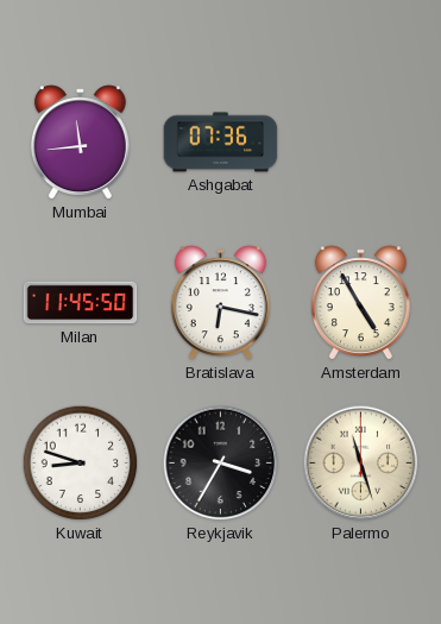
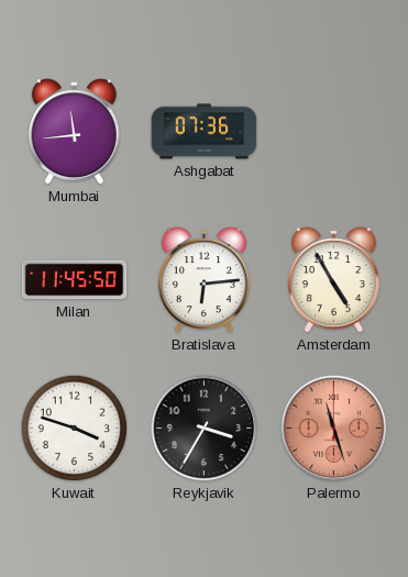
Bratislava: 6:17 -> 6:14 (203, 280)
Kuwait: 8:48 -> 3:48 (75, 429)
Palermo dial: cream -> salmon (334, 429)
